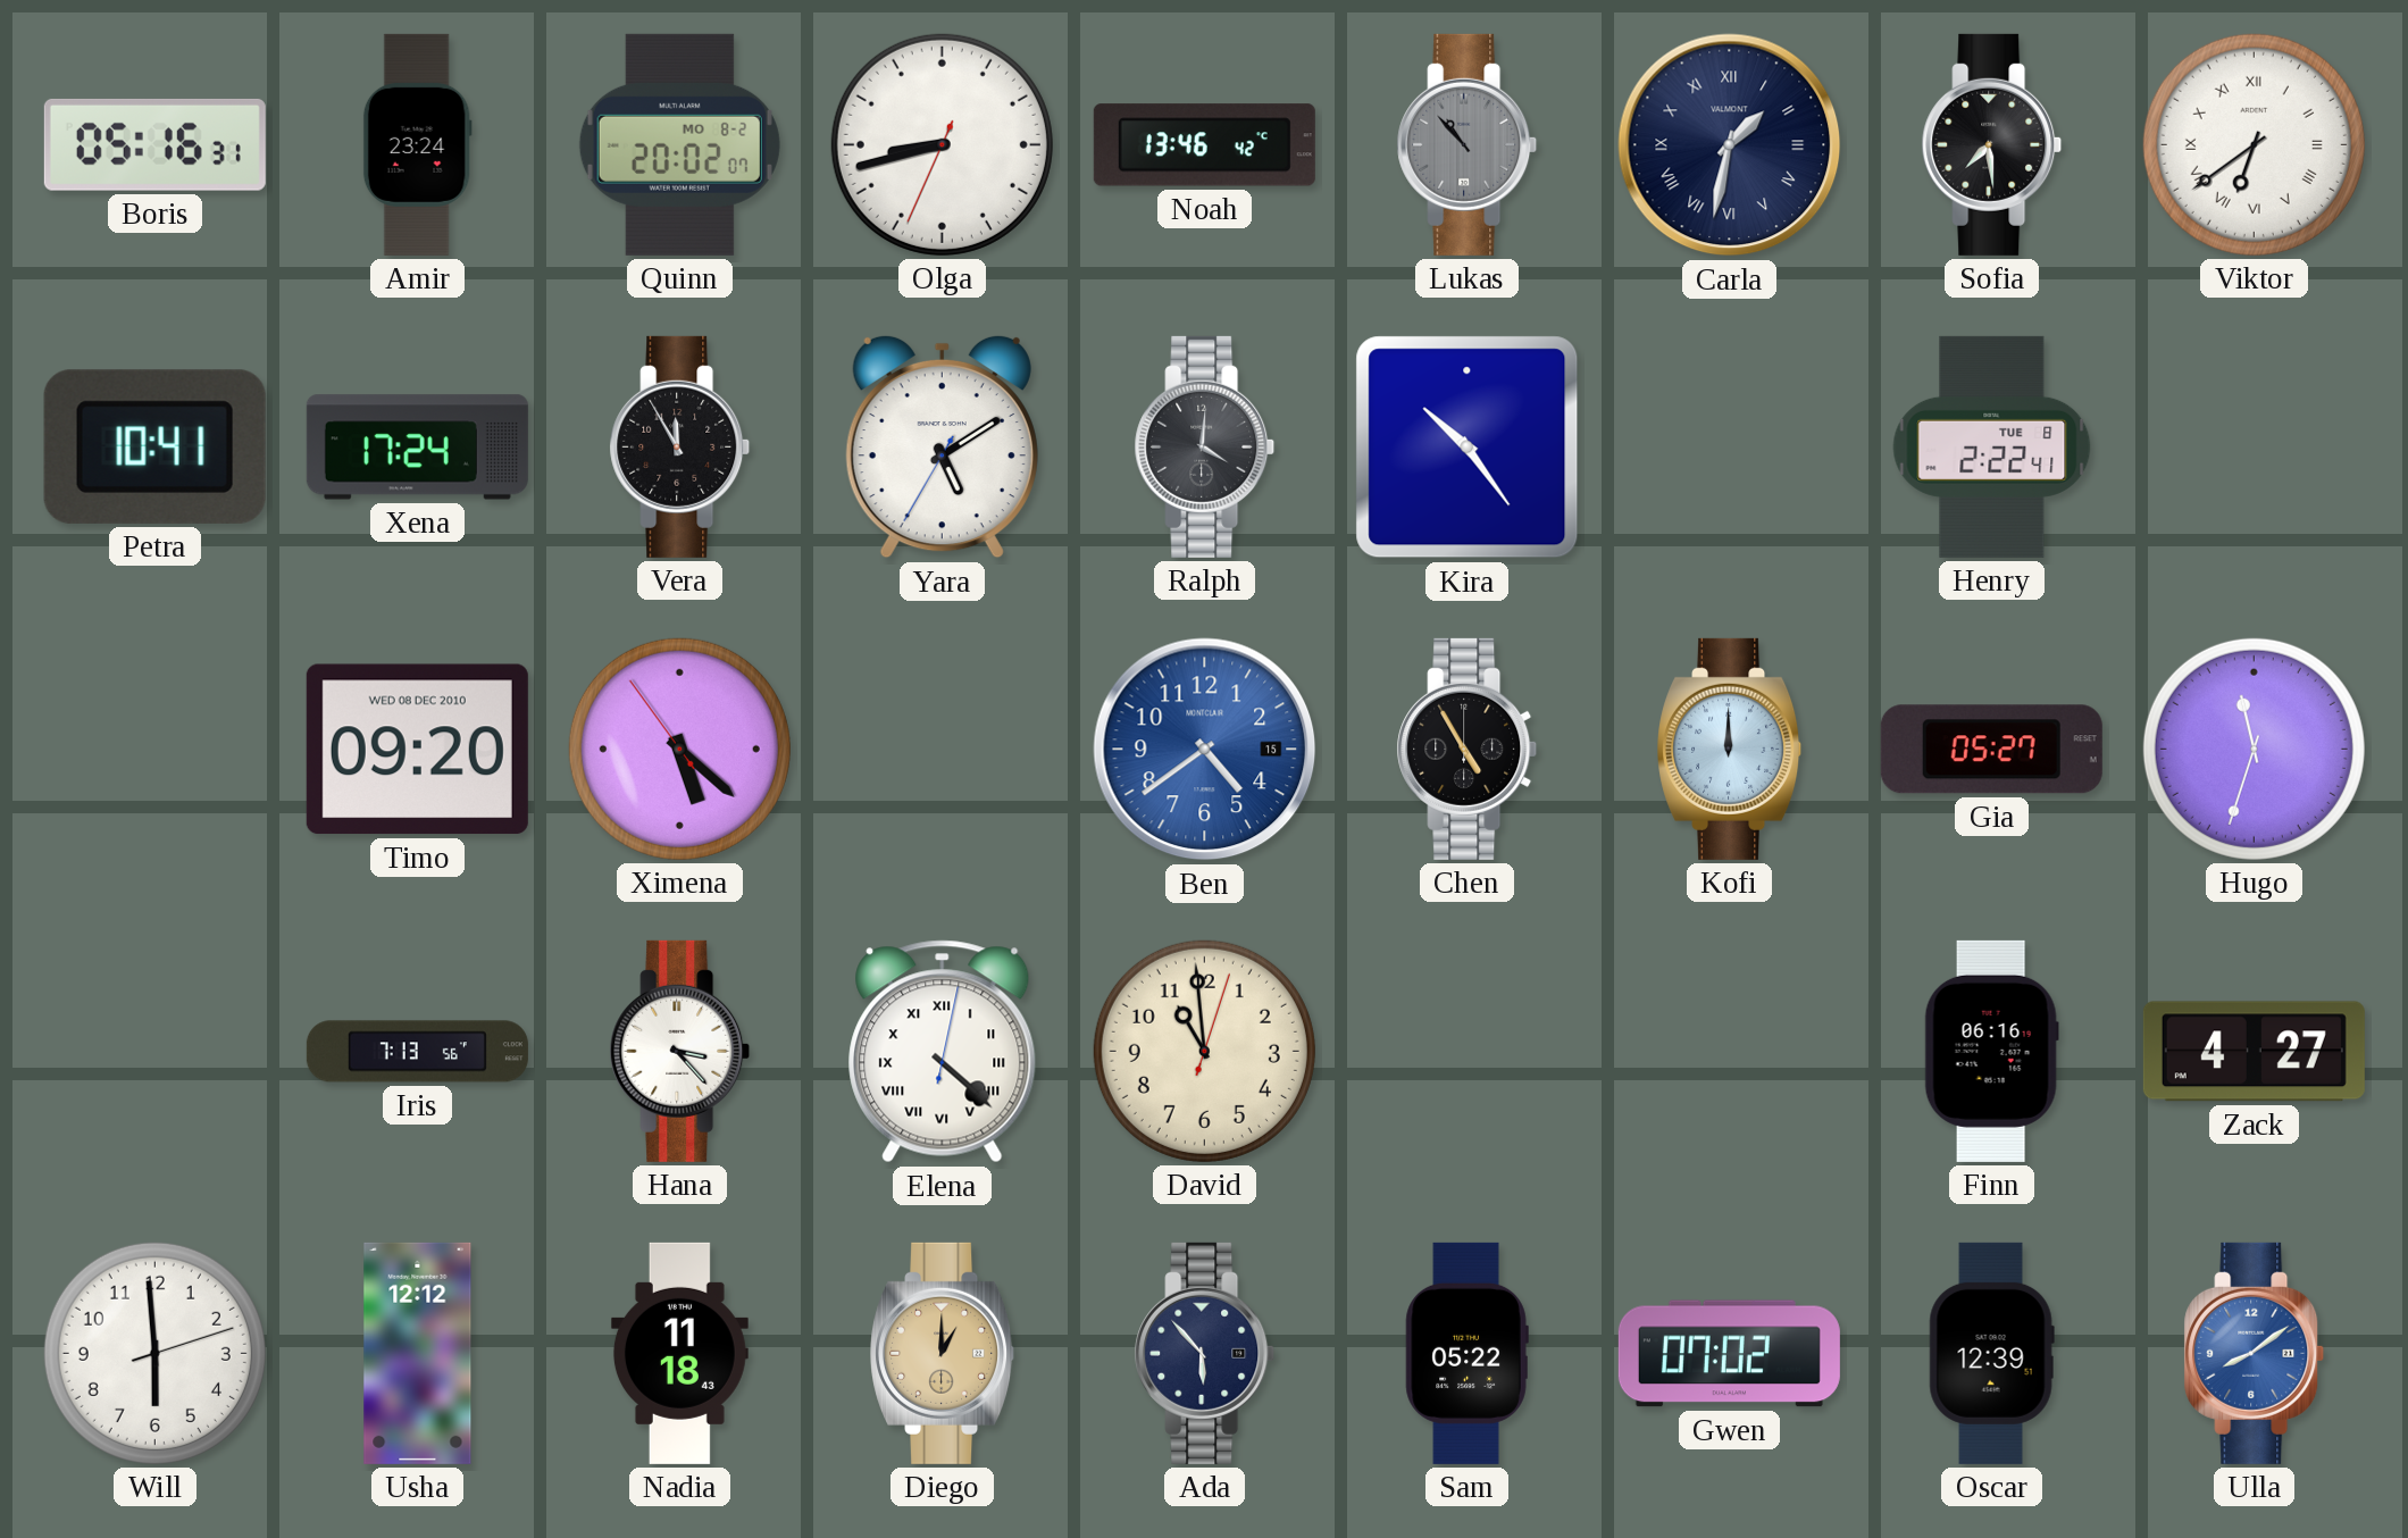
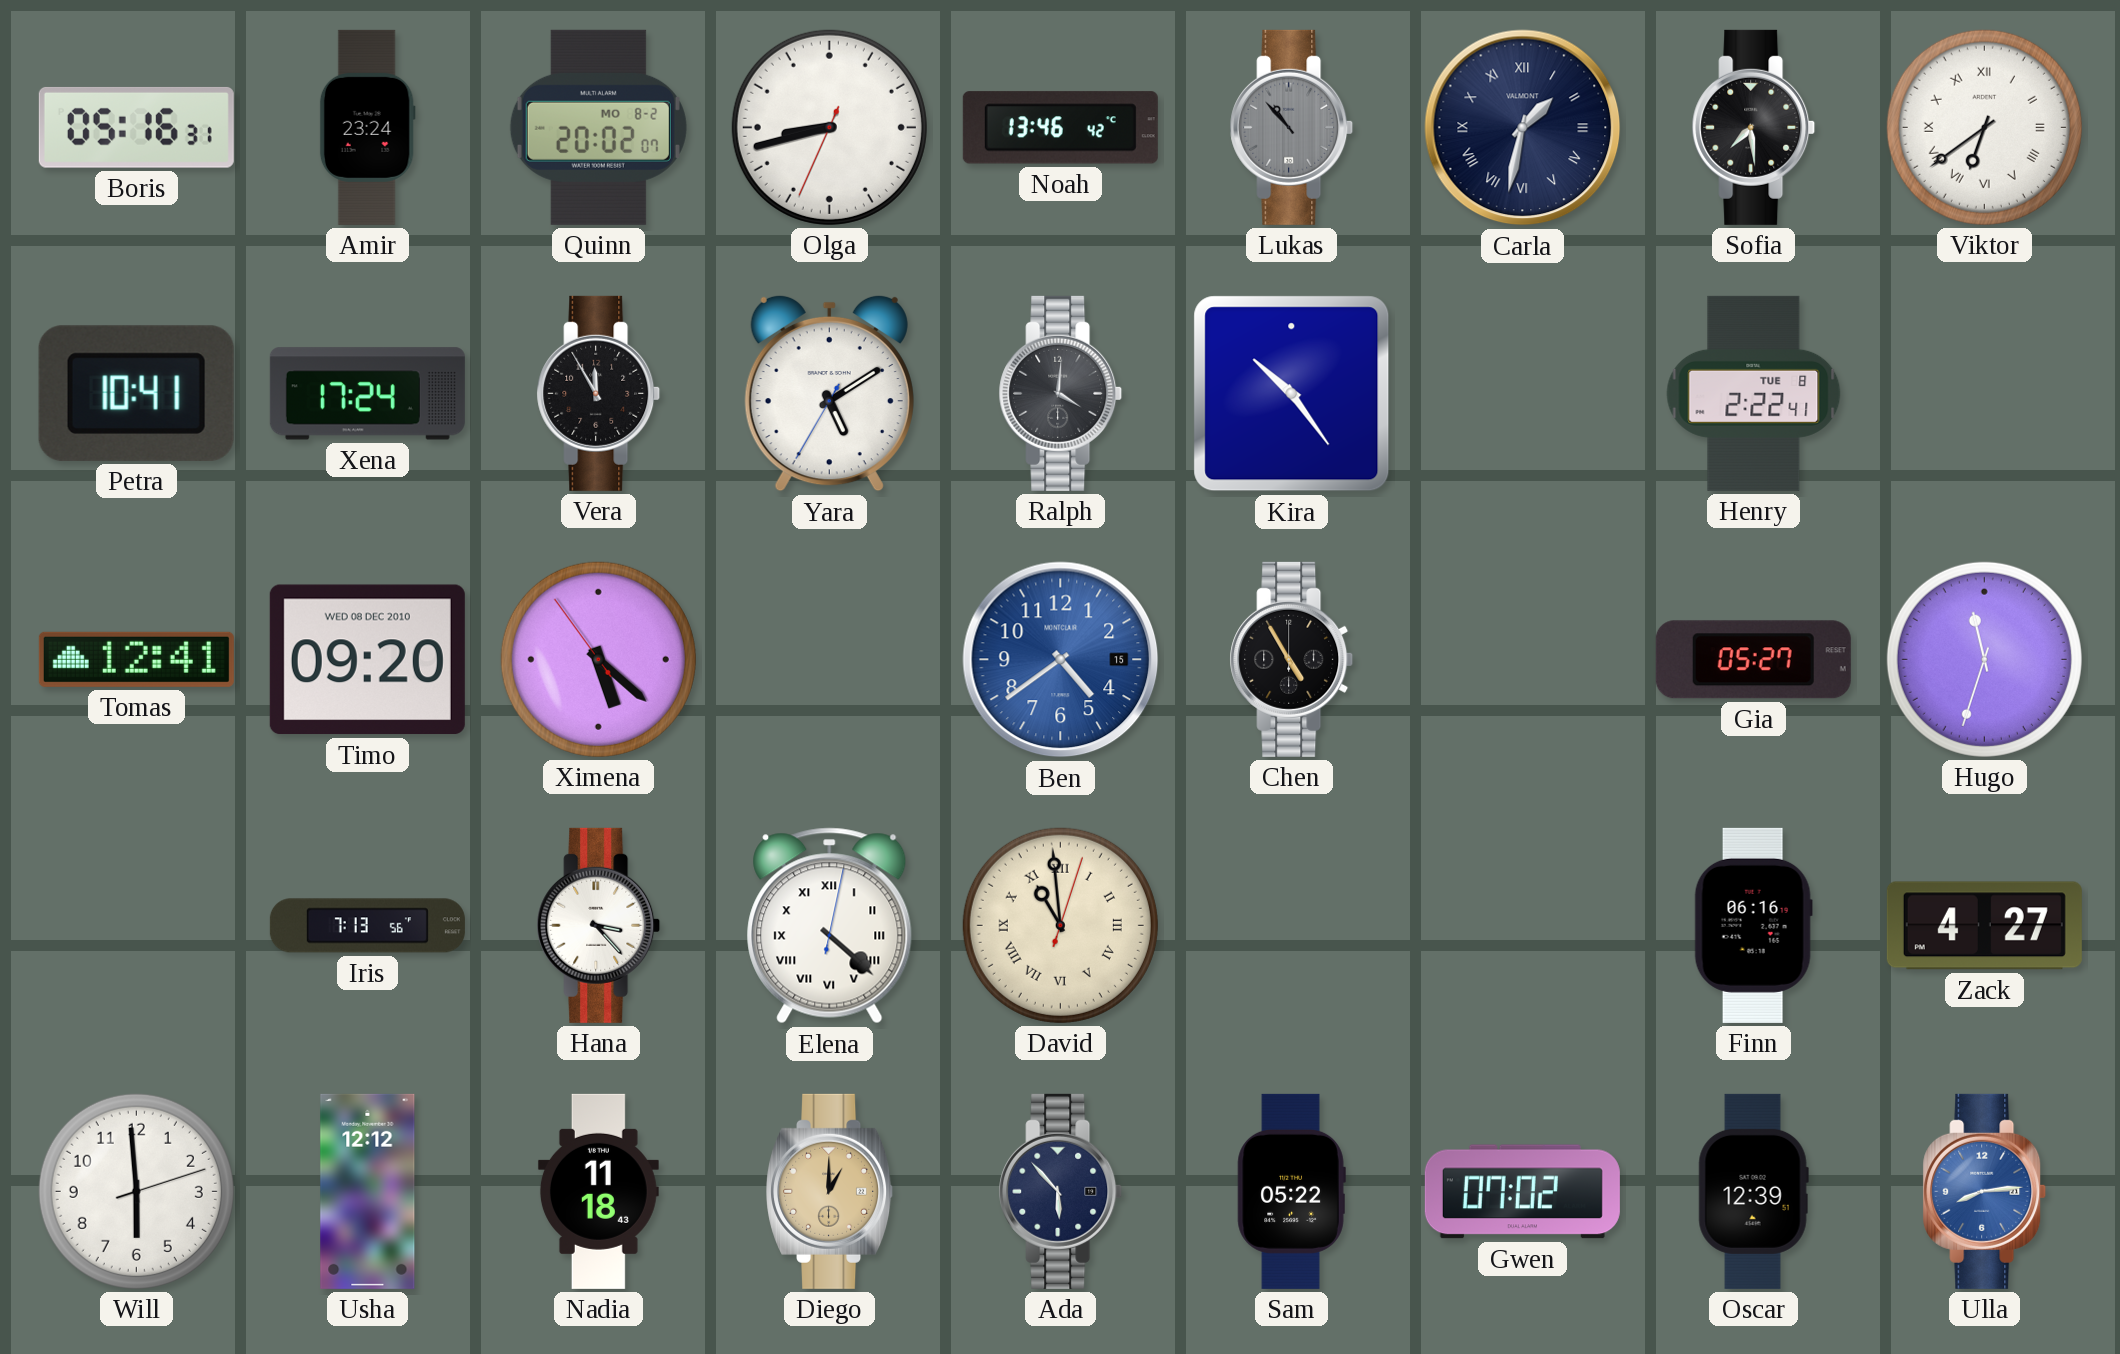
Tomas: none -> 12:41 (136, 659)
Kofi: 12:00 -> none (1730, 749)
David numerals: Arabic -> Roman (1060, 925)
Ulla: 8:09 -> 8:14 (1985, 1191)
